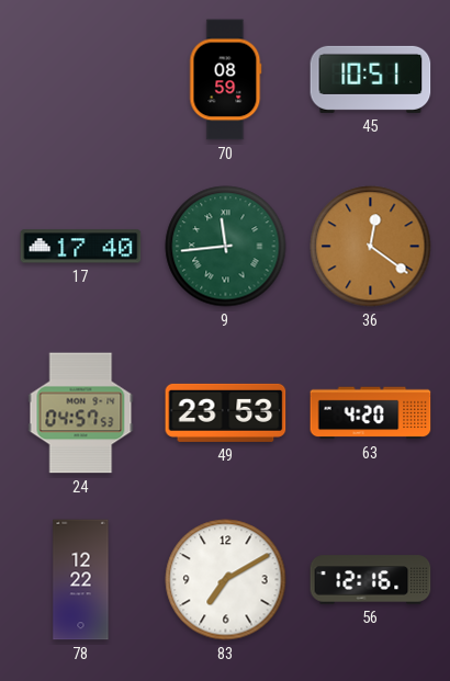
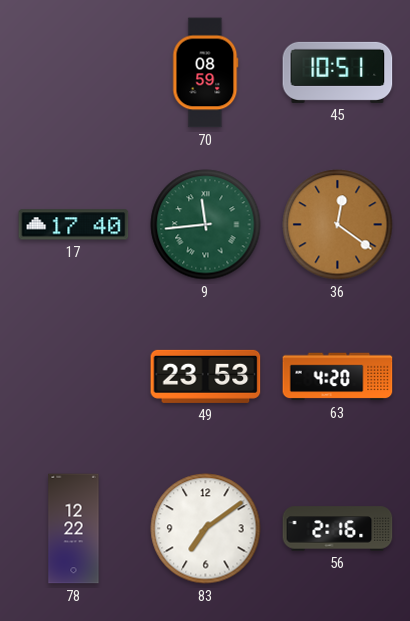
24: 04:57 -> none (81, 413)
83: 7:10 -> 7:09 (206, 529)
56: 12:16 -> 2:16 (338, 529)
